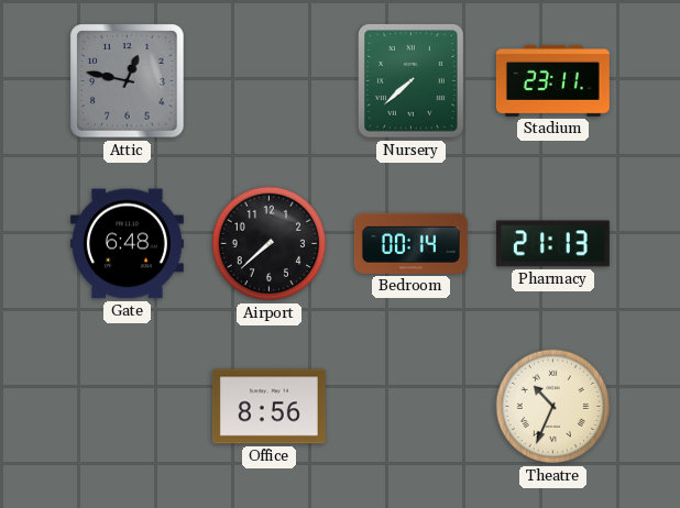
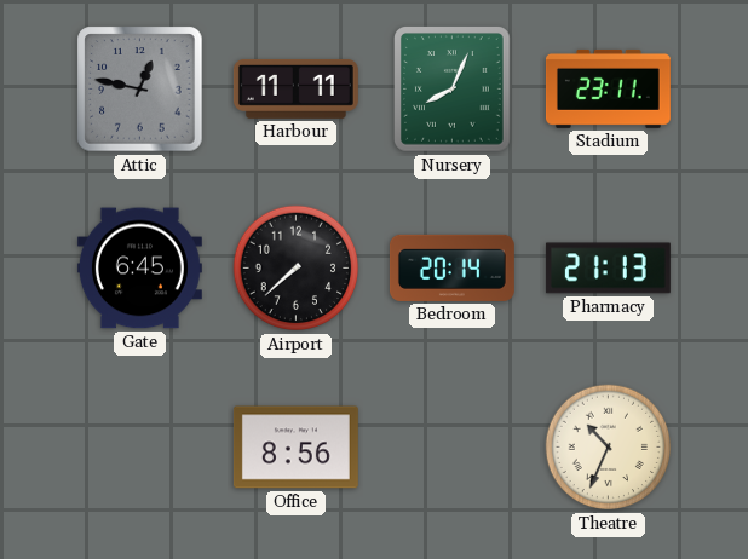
Harbour: none -> 11:11 (295, 88)
Nursery: 7:38 -> 8:04 (453, 90)
Gate: 6:48 -> 6:45 (139, 269)
Bedroom: 00:14 -> 20:14 (451, 267)
